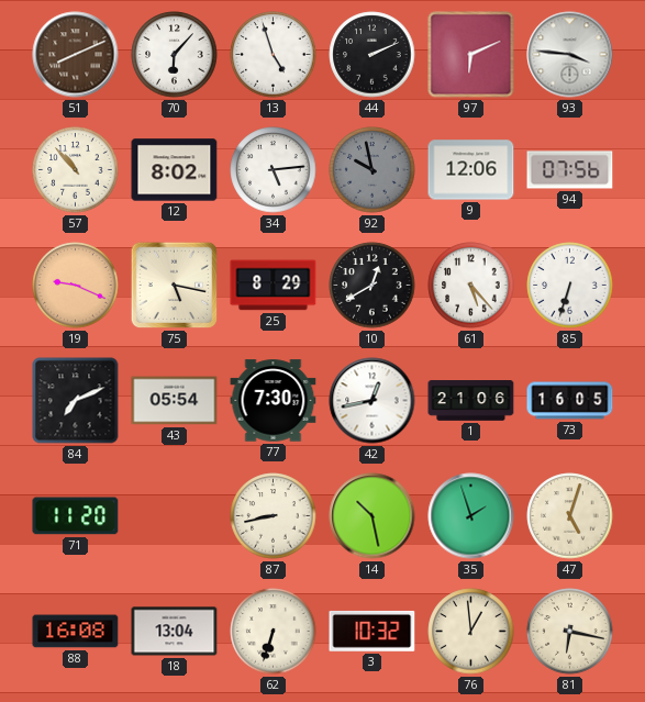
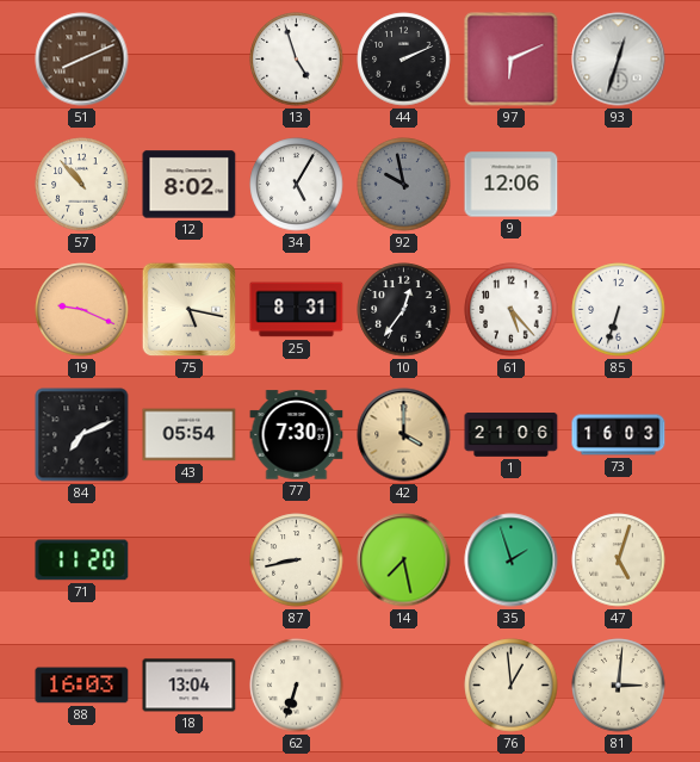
70: 6:07 -> none (175, 55)
93: 3:46 -> 12:33 (619, 60)
34: 5:14 -> 5:05 (297, 185)
94: 07:56 -> none (570, 170)
25: 8:29 -> 8:31 (297, 310)
10: 12:40 -> 12:36 (404, 310)
42: 12:43 -> 4:00 (404, 435)
42 dial: white -> champagne (404, 435)
73: 16:05 -> 16:03 (619, 435)
14: 10:28 -> 7:28 (404, 560)
88: 16:08 -> 16:03 (82, 686)
3: 10:32 -> none (372, 631)
81: 6:17 -> 3:01 (619, 686)
